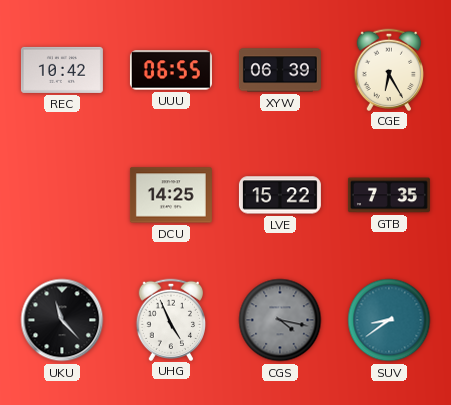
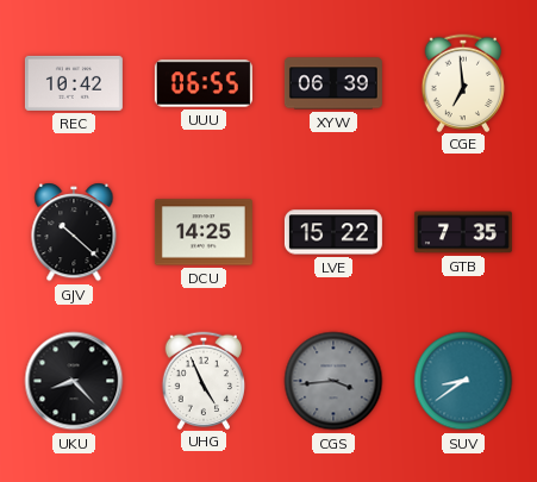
CGE: 6:25 -> 6:59 (463, 82)
GJV: none -> 10:22 (74, 232)
UKU: 11:23 -> 8:23 (74, 381)
CGS: 4:17 -> 3:44 (333, 381)
